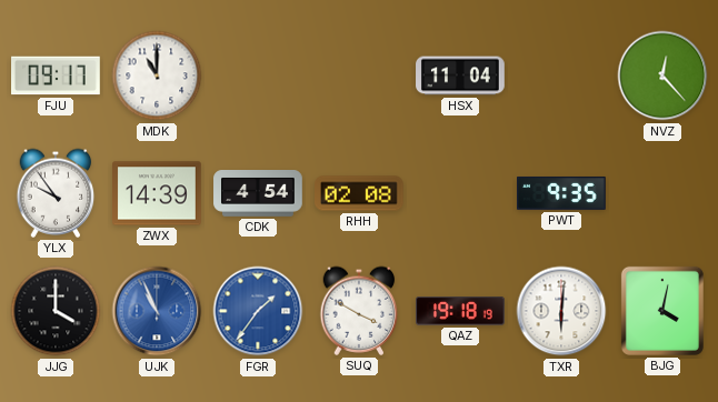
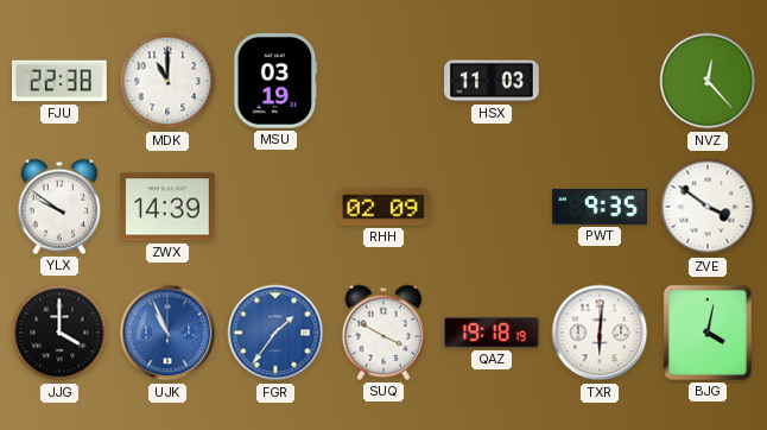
FJU: 09:17 -> 22:38 (59, 81)
MSU: none -> 03:19 (275, 82)
HSX: 11:04 -> 11:03 (492, 81)
YLX: 9:54 -> 9:51 (59, 207)
CDK: 4:54 -> none (258, 194)
RHH: 02:08 -> 02:09 (385, 207)
ZVE: none -> 3:51 (708, 207)
